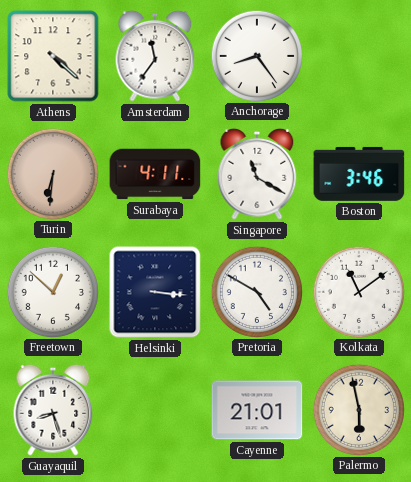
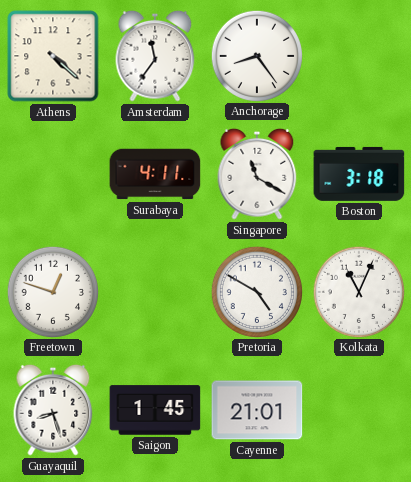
Turin: 6:31 -> none (52, 173)
Boston: 3:46 -> 3:18 (359, 174)
Freetown: 12:52 -> 12:48 (52, 291)
Helsinki: 3:16 -> none (155, 292)
Kolkata: 11:09 -> 11:04 (358, 291)
Saigon: none -> 1:45 (155, 410)
Palermo: 5:58 -> none (358, 409)
